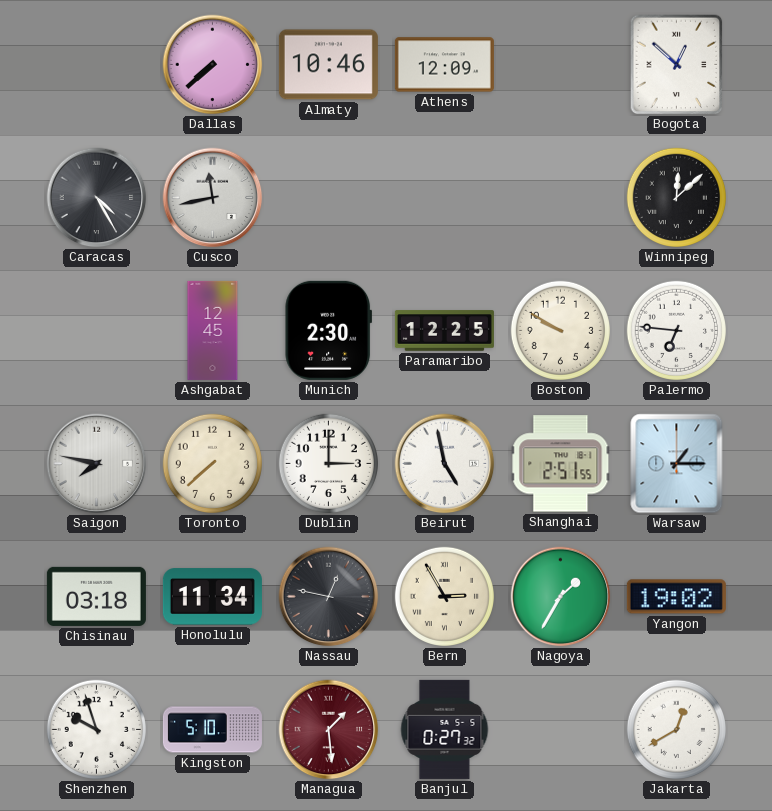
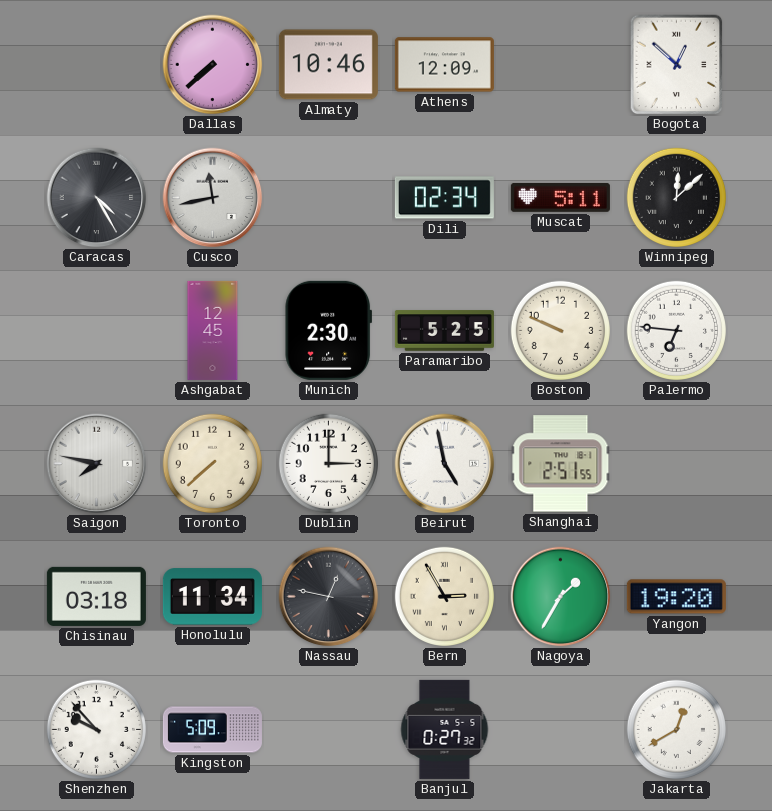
Dili: none -> 02:34 (444, 198)
Muscat: none -> 5:11 (560, 197)
Paramaribo: 12:25 -> 5:25 (444, 331)
Boston: 9:50 -> 9:49 (560, 330)
Warsaw: 1:15 -> none (677, 464)
Yangon: 19:02 -> 19:20 (676, 597)
Shenzhen: 9:57 -> 9:53 (96, 729)
Kingston: 5:10 -> 5:09 (212, 730)
Managua: 1:29 -> none (329, 730)
